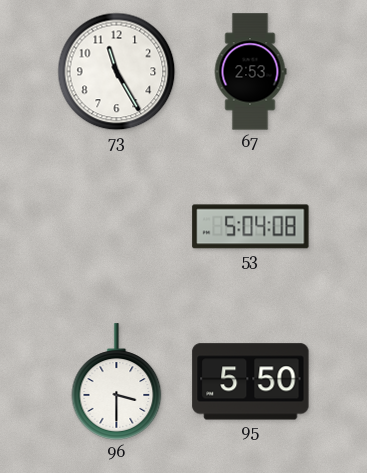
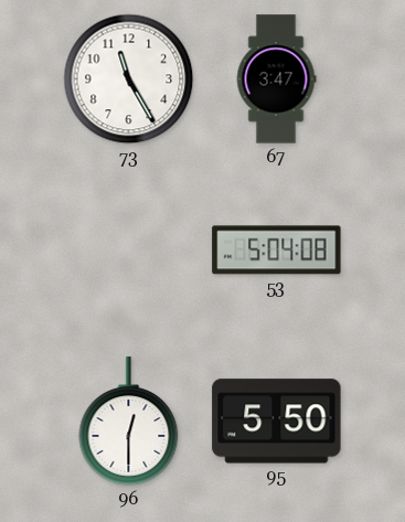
67: 2:53 -> 3:47 (276, 79)
96: 3:30 -> 12:30 (129, 422)
